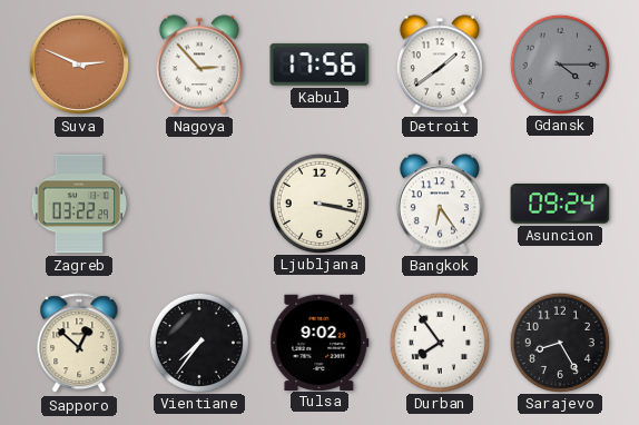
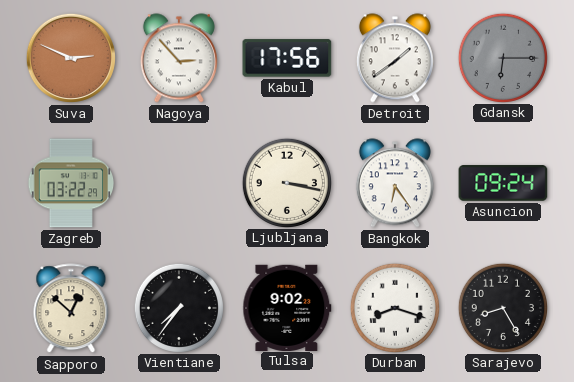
Gdansk: 4:15 -> 6:15 (502, 57)
Durban: 7:54 -> 8:18 (394, 307)
